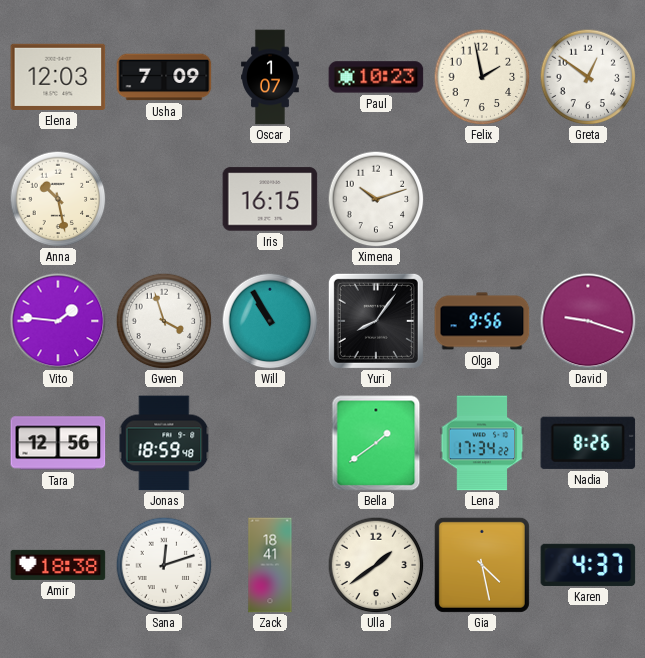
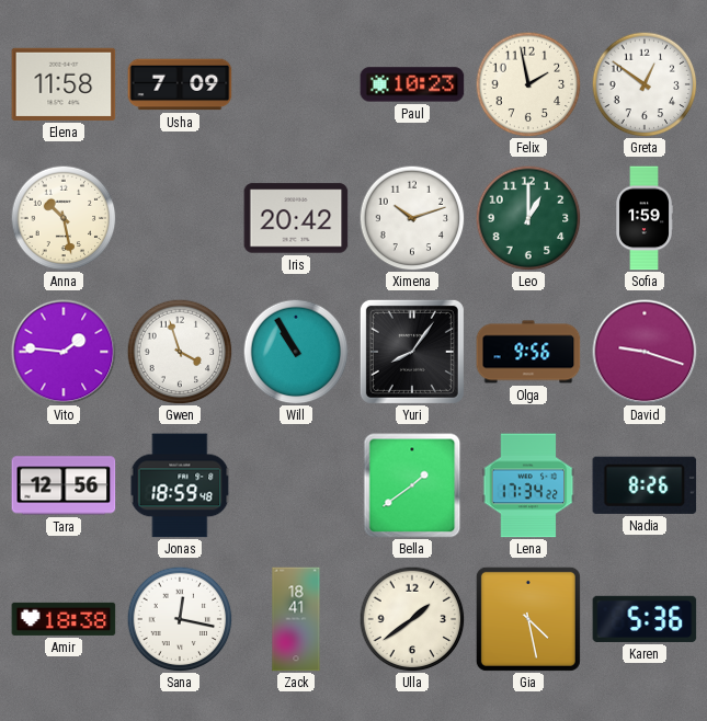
Elena: 12:03 -> 11:58 (64, 84)
Oscar: 1:07 -> none (270, 77)
Iris: 16:15 -> 20:42 (296, 218)
Leo: none -> 1:00 (528, 218)
Sofia: none -> 1:59 (645, 218)
Sana: 12:12 -> 12:17 (180, 619)
Karen: 4:37 -> 5:36 (645, 619)
